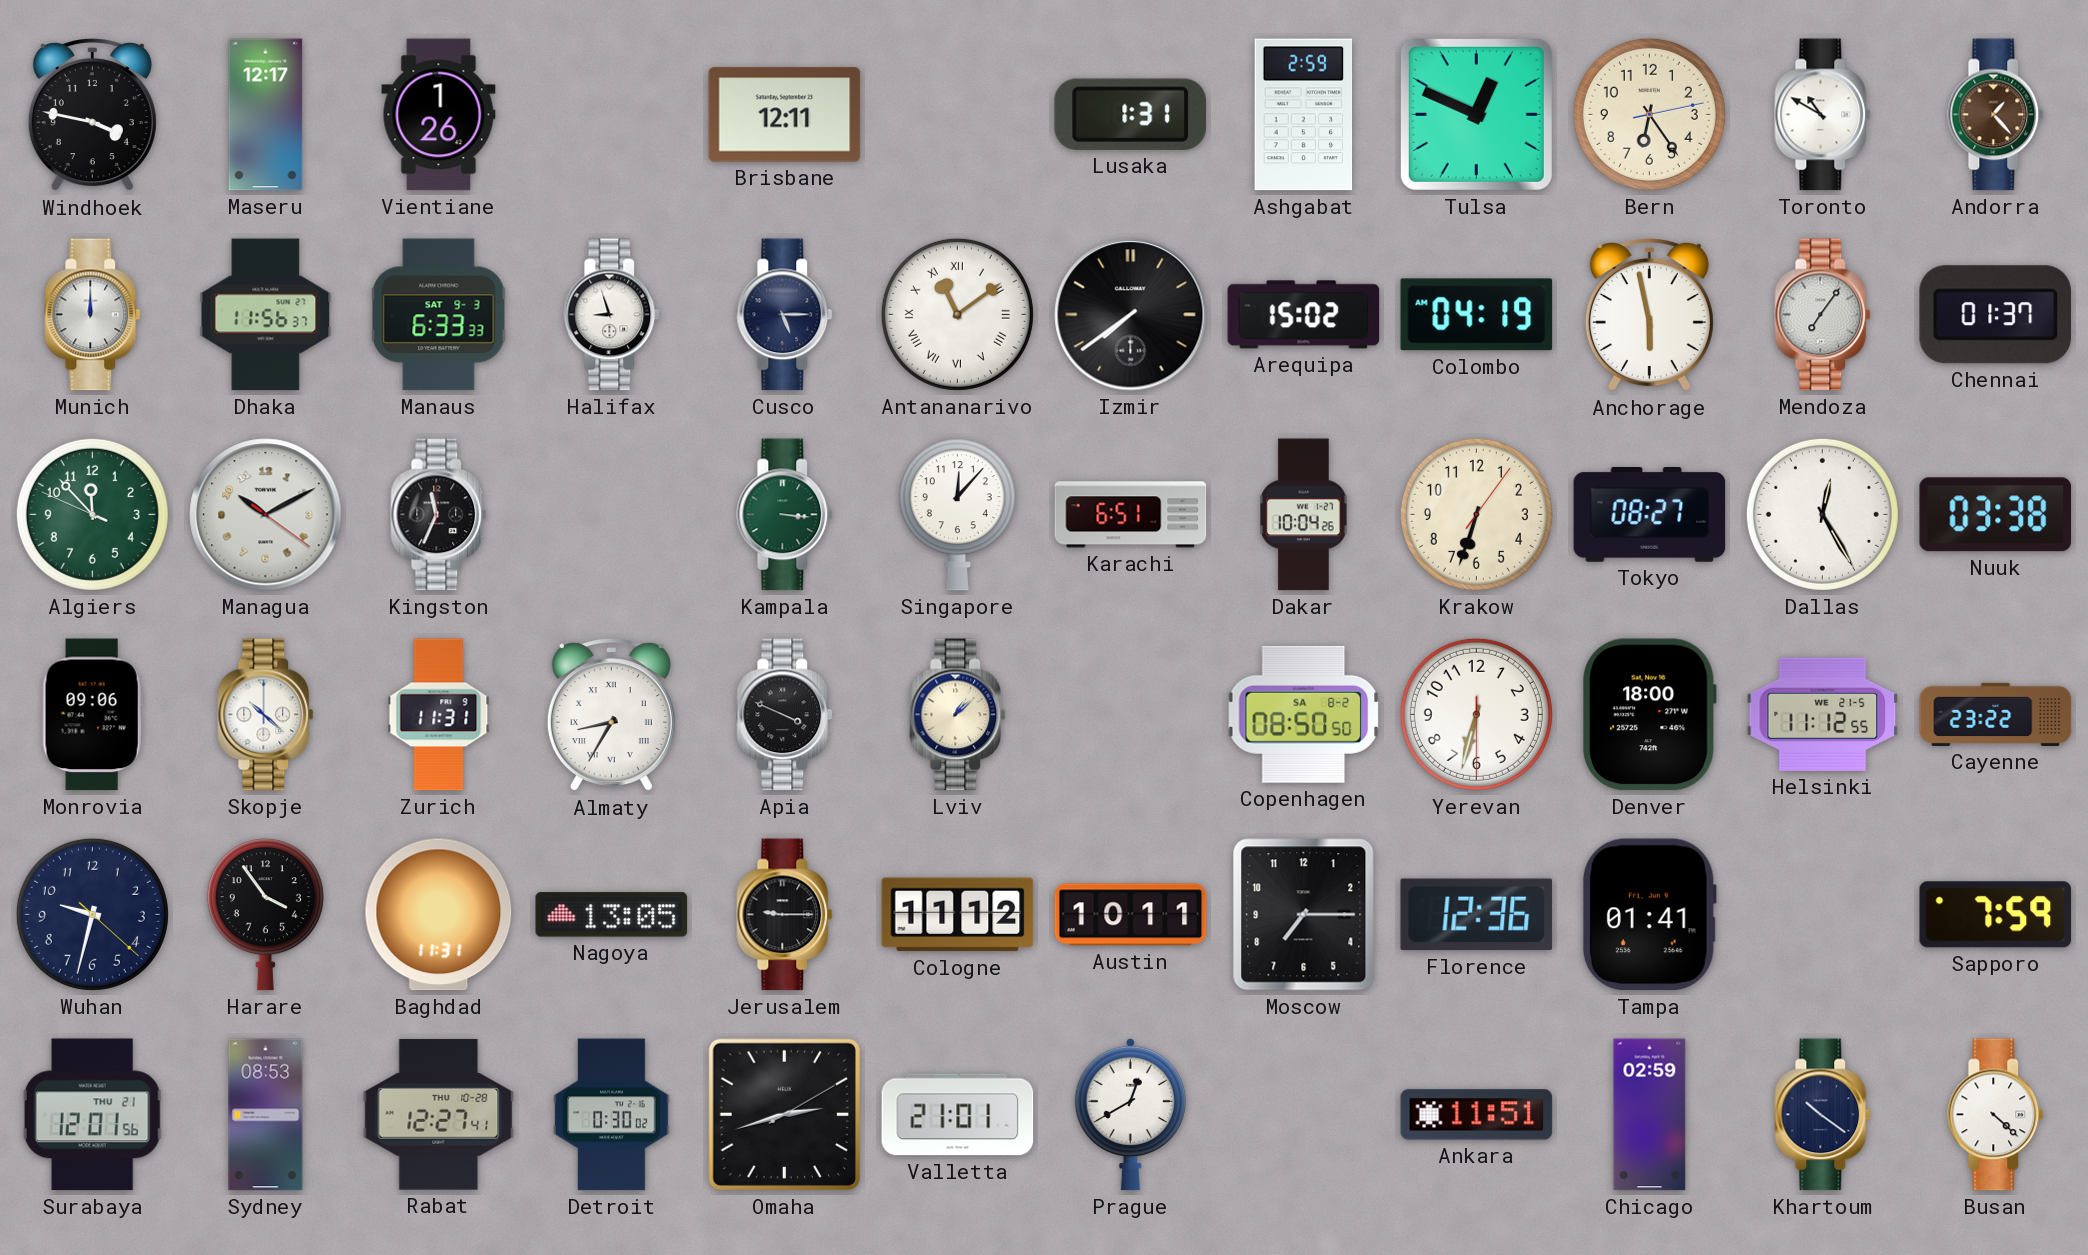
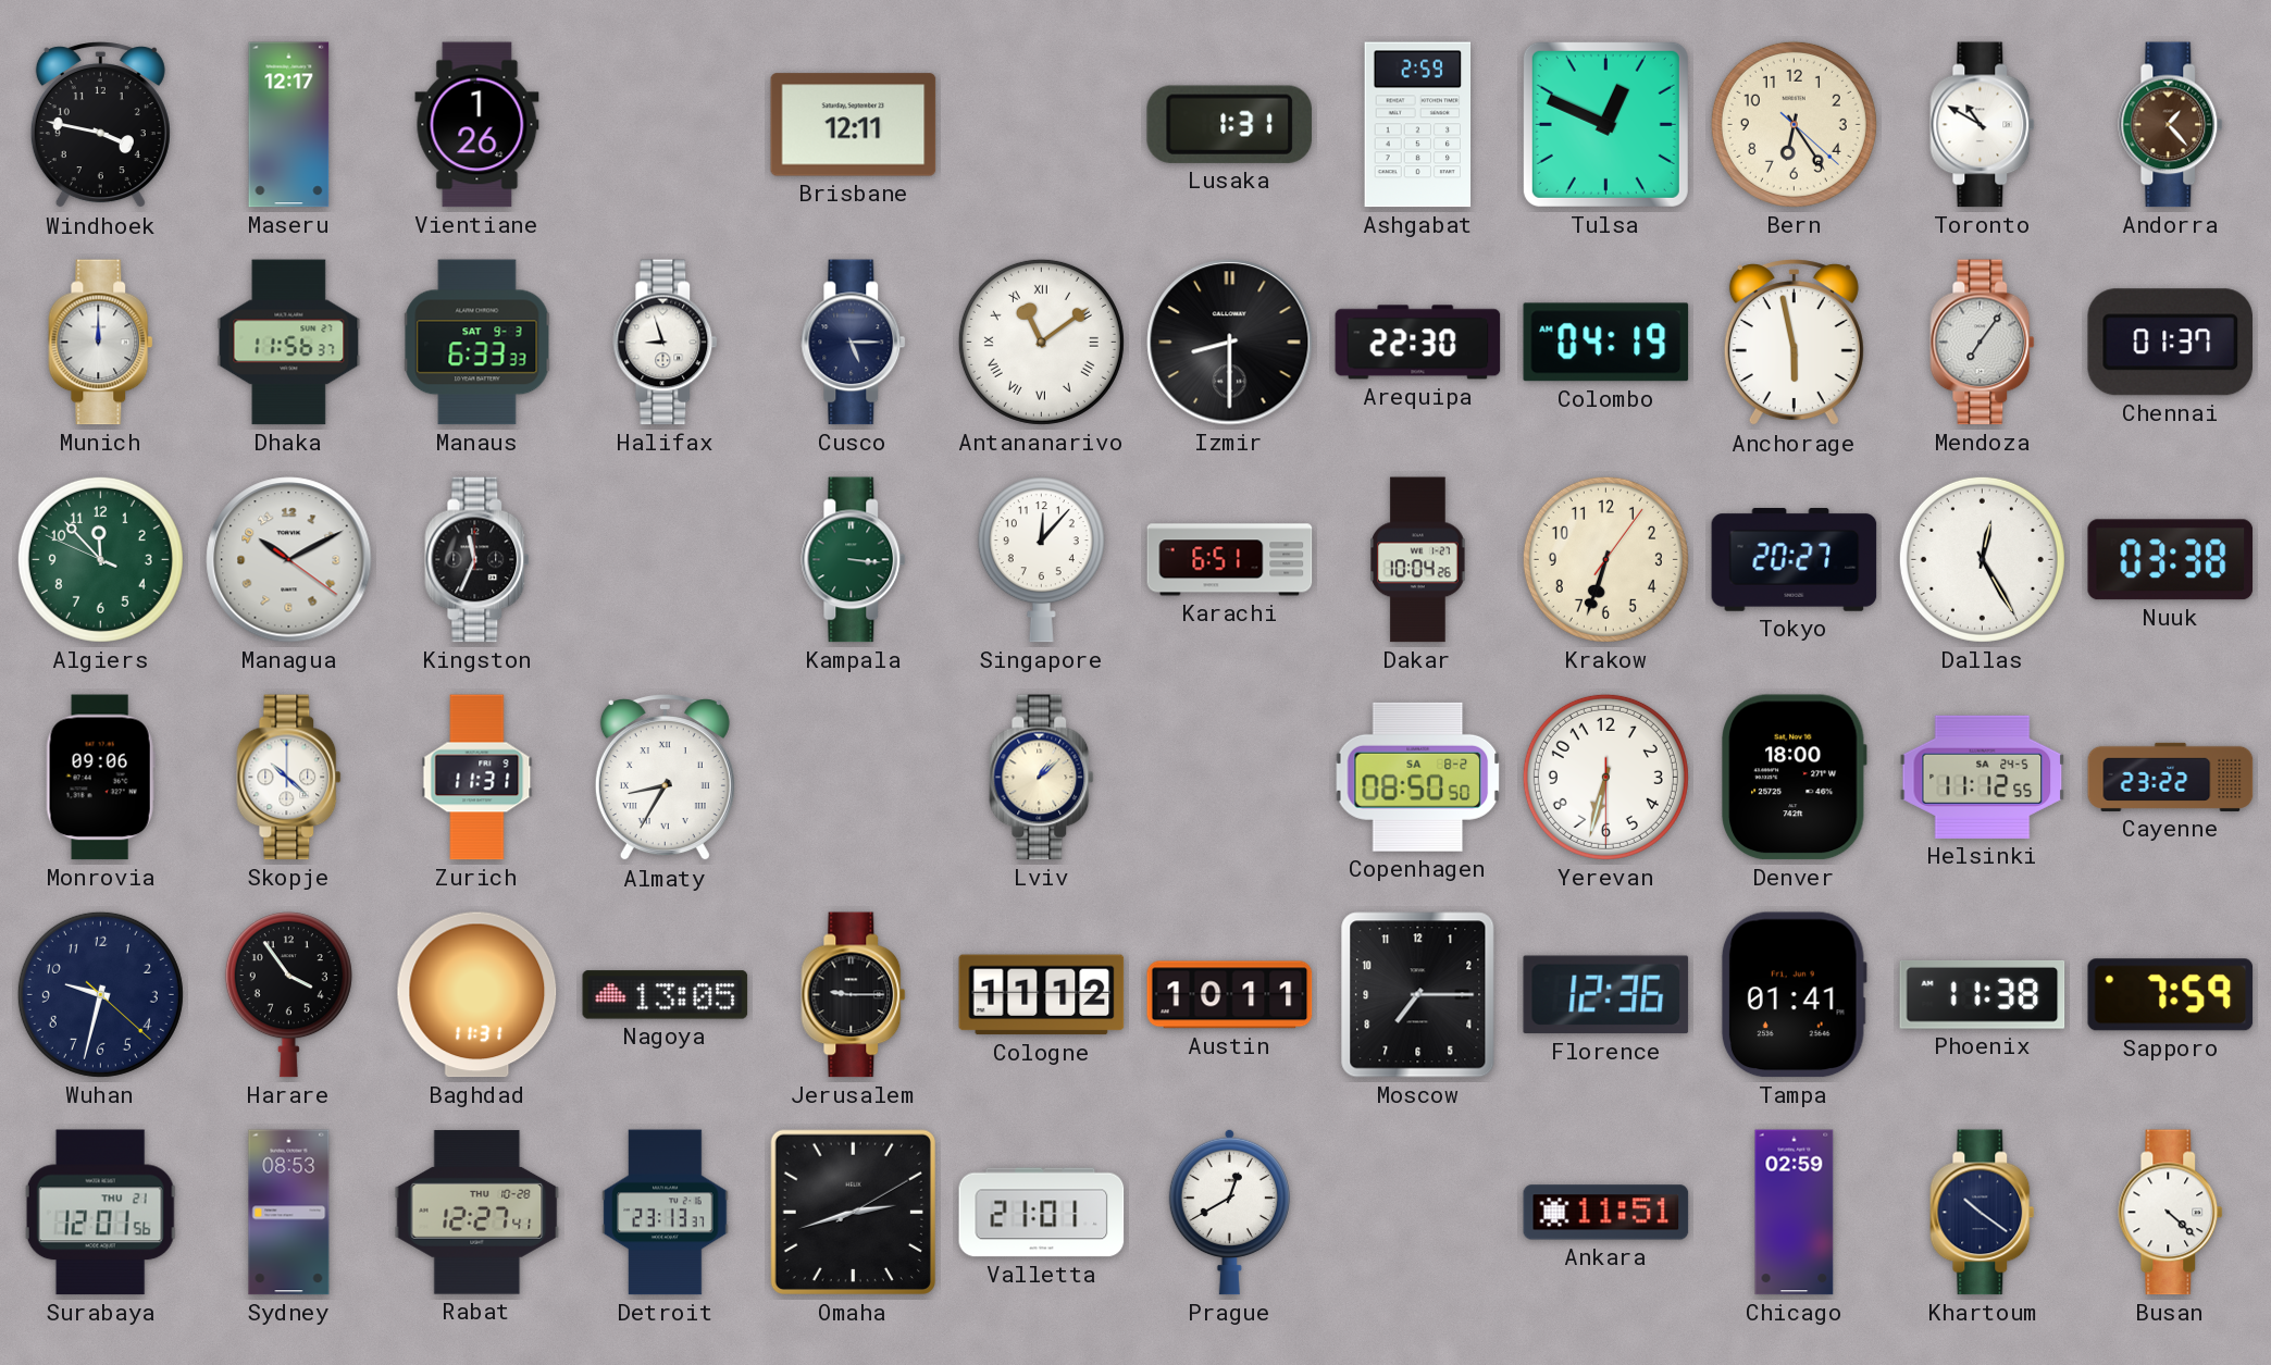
Bern: 6:24:13 -> 6:24:22 (1794, 124)
Izmir: 7:39 -> 8:30 (1230, 343)
Arequipa: 15:02 -> 22:30 (1418, 343)
Tokyo: 08:27 -> 20:27 (1795, 560)
Apia: 3:49 -> none (785, 715)
Helsinki date: WE 21-5 -> SA 24-5 (1983, 777)
Phoenix: none -> 11:38 (1983, 995)
Detroit: 0:30 -> 23:13 (666, 1213)
